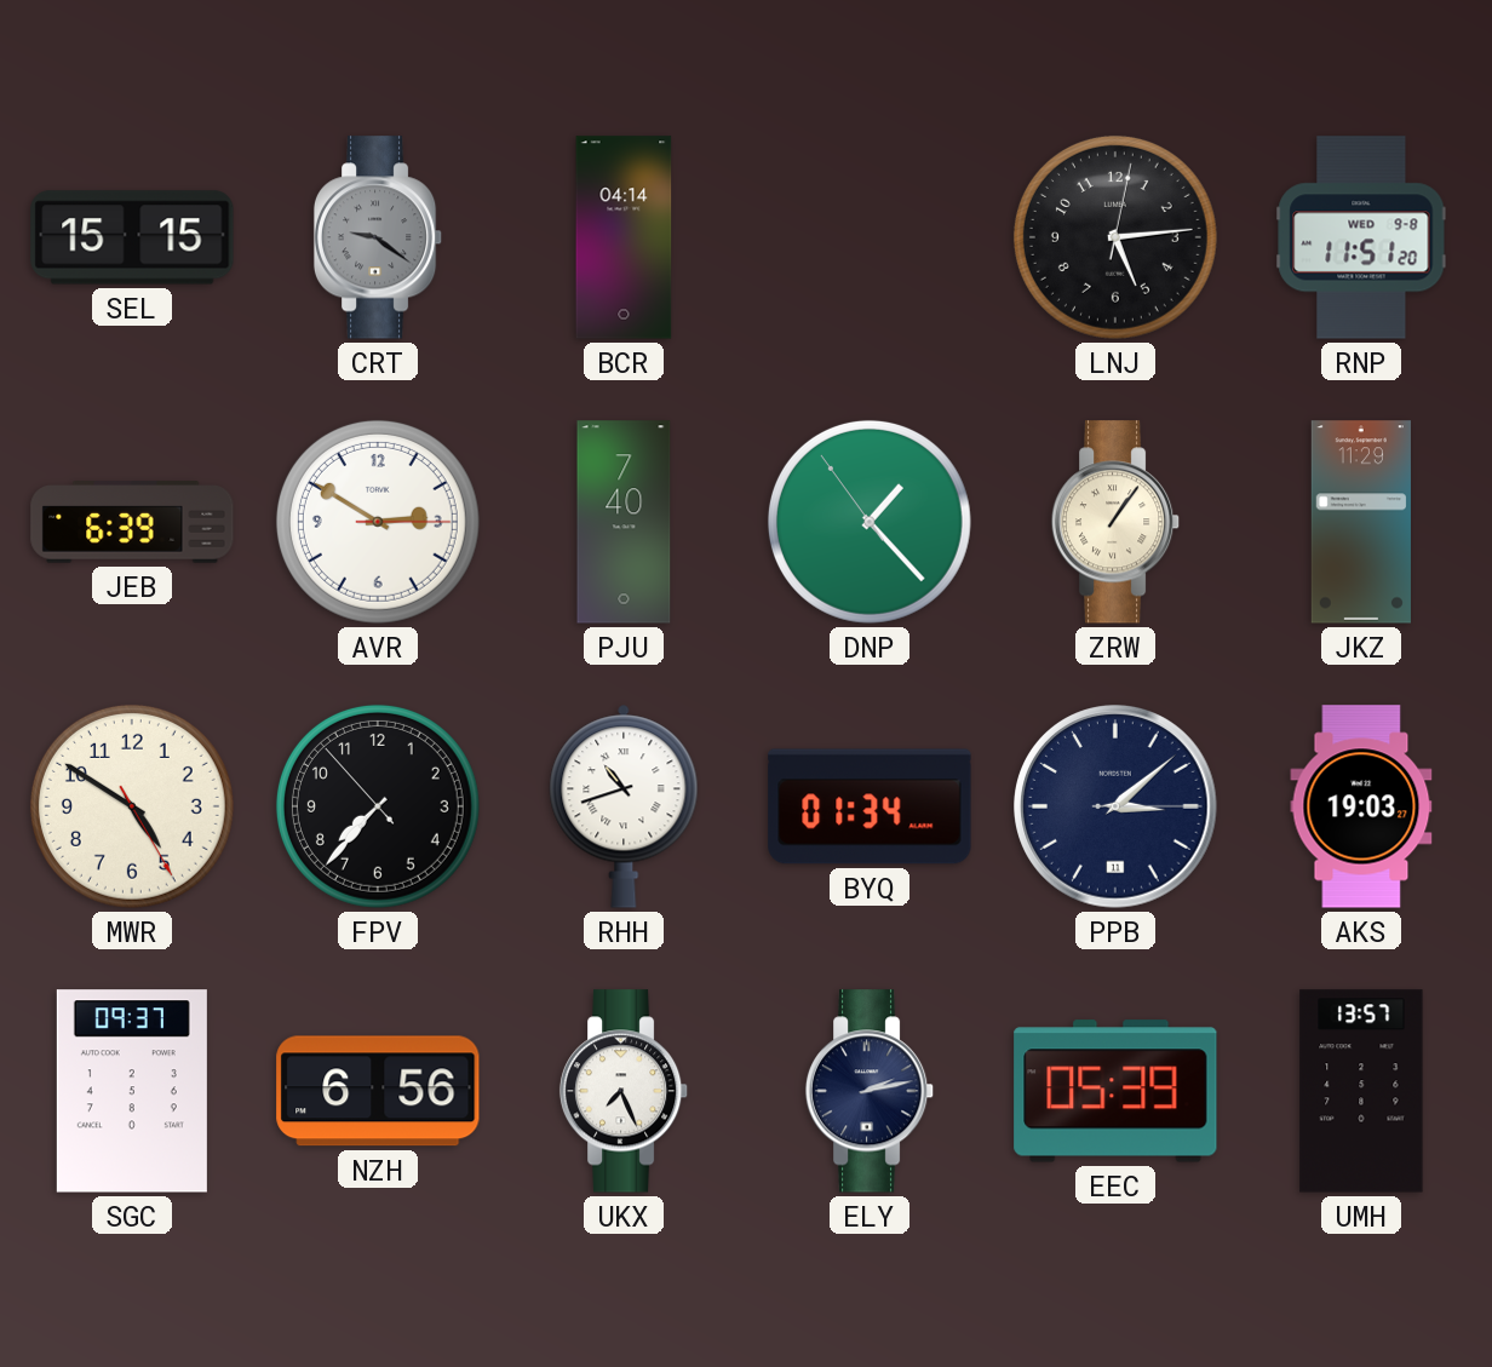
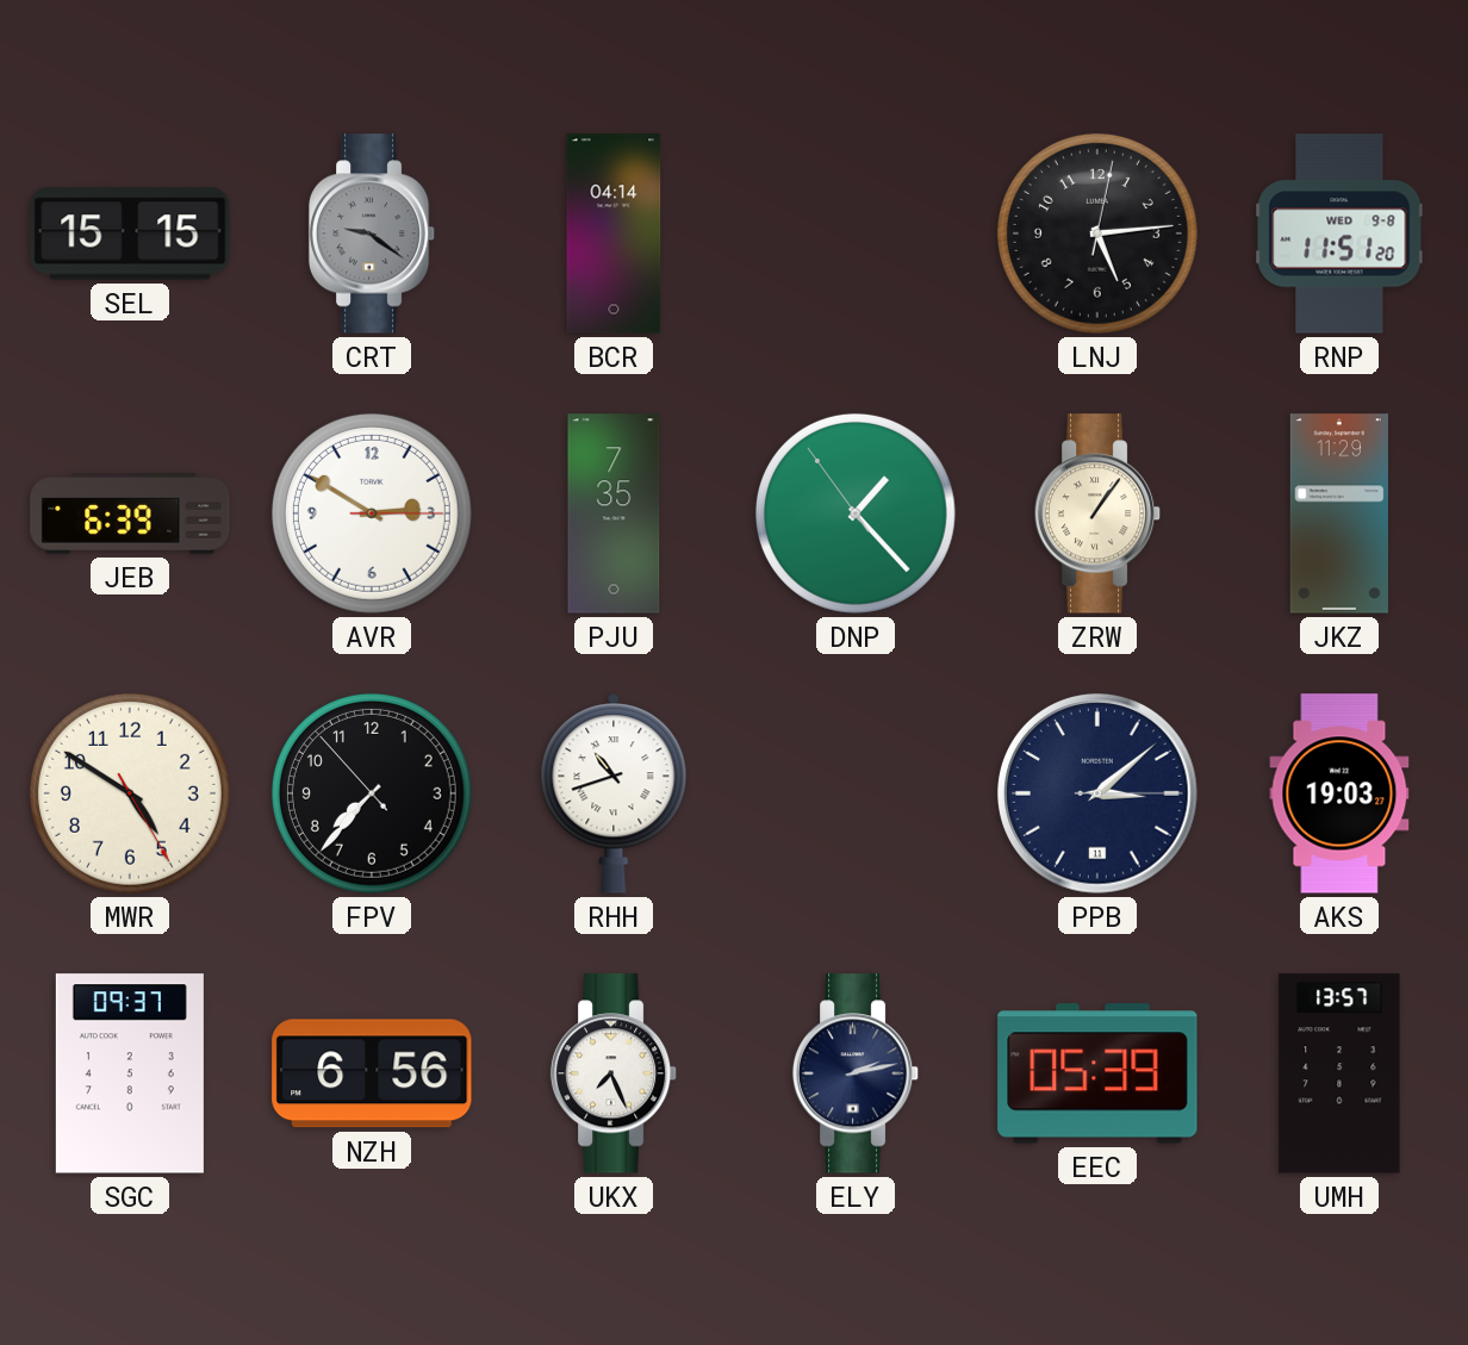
PJU: 7:40 -> 7:35 (614, 513)
BYQ: 01:34 -> none (870, 806)
